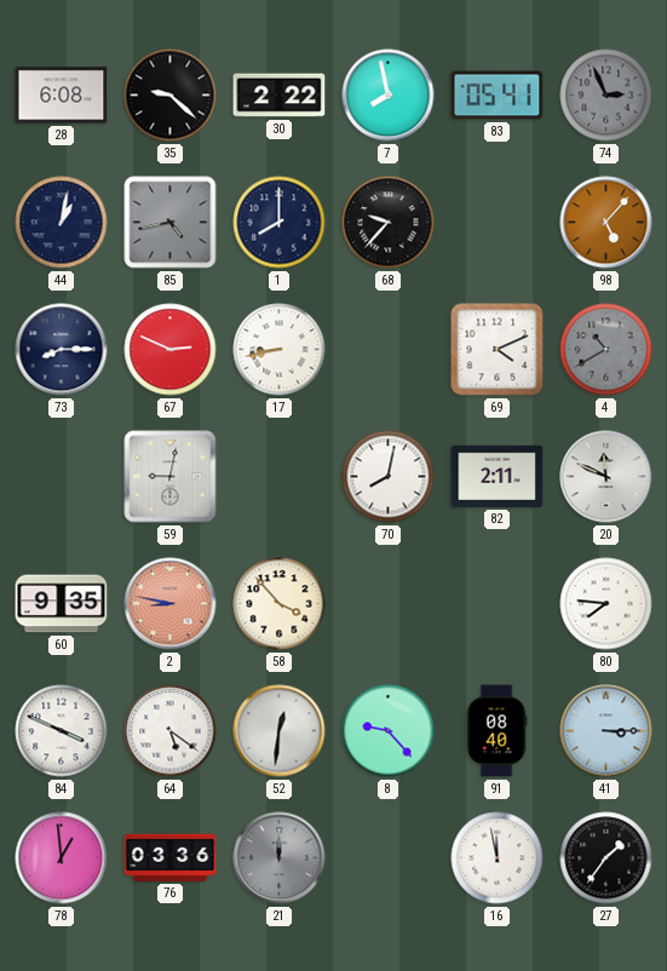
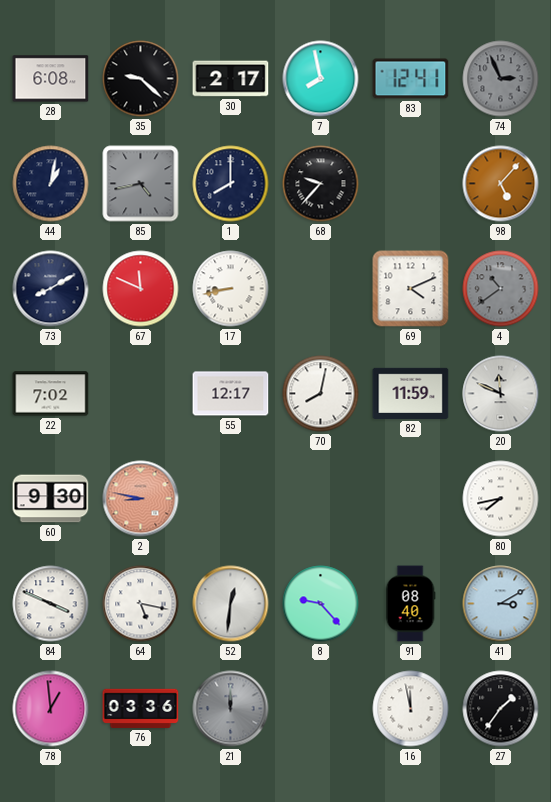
30: 2:22 -> 2:17 (231, 79)
83: 05:41 -> 12:41 (411, 79)
73: 8:15 -> 8:10 (51, 289)
67: 2:49 -> 11:49 (141, 289)
4: 10:40 -> 10:39 (501, 289)
22: none -> 7:02 (51, 394)
59: 9:02 -> none (171, 477)
55: none -> 12:17 (231, 394)
82: 2:11 -> 11:59 (411, 393)
60: 9:35 -> 9:30 (51, 499)
58: 3:53 -> none (280, 604)
80: 7:46 -> 7:43 (501, 499)
64: 5:21 -> 5:17 (141, 604)
41: 3:15 -> 3:10 (501, 604)
